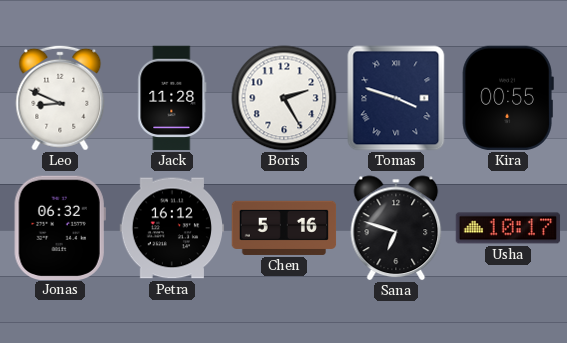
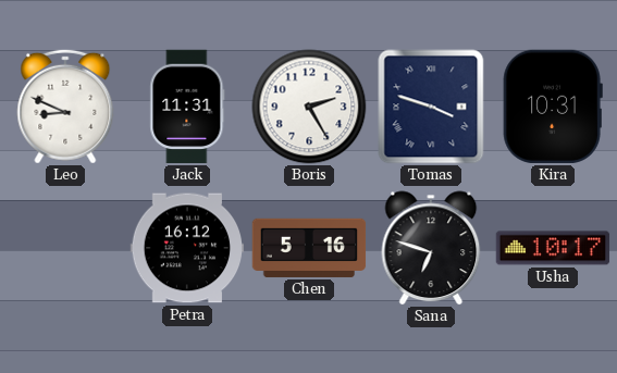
Jack: 11:28 -> 11:31 (187, 107)
Kira: 00:55 -> 10:31 (553, 107)
Jonas: 06:32 -> none (60, 227)
